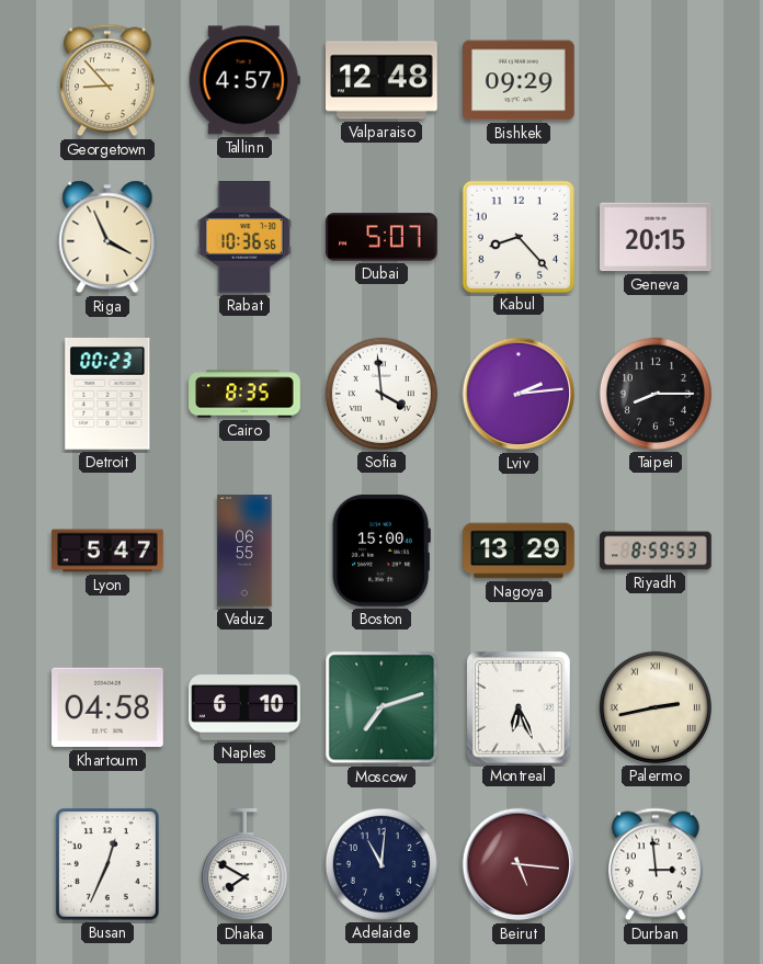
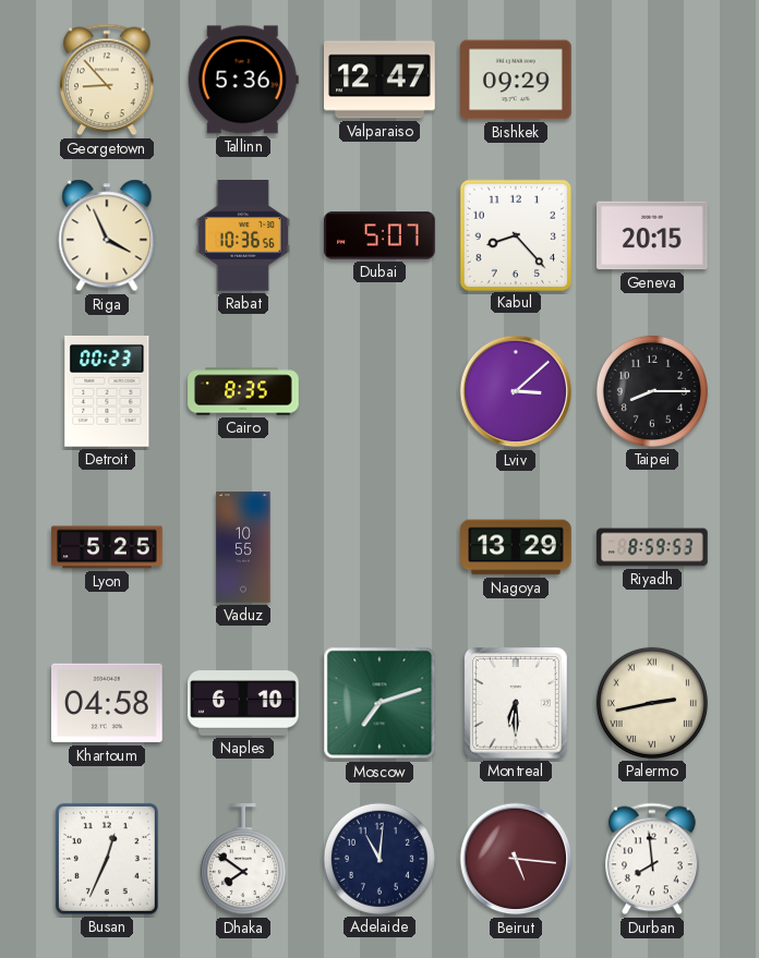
Tallinn: 4:57 -> 5:36 (243, 80)
Valparaiso: 12:48 -> 12:47 (381, 80)
Sofia: 3:59 -> none (381, 394)
Lviv: 2:14 -> 3:08 (516, 391)
Lyon: 5:47 -> 5:25 (107, 547)
Vaduz: 06:55 -> 10:55 (243, 547)
Boston: 15:00 -> none (381, 551)
Montreal: 6:26 -> 6:30 (517, 704)
Dhaka: 7:50 -> 7:51 (243, 860)
Durban: 2:59 -> 7:59 (653, 859)
